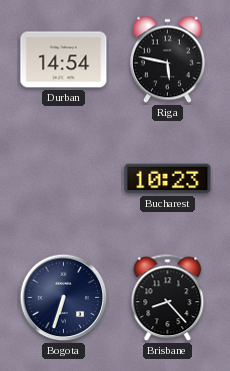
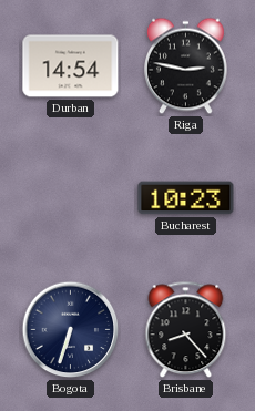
Riga: 5:47 -> 2:47 (186, 66)
